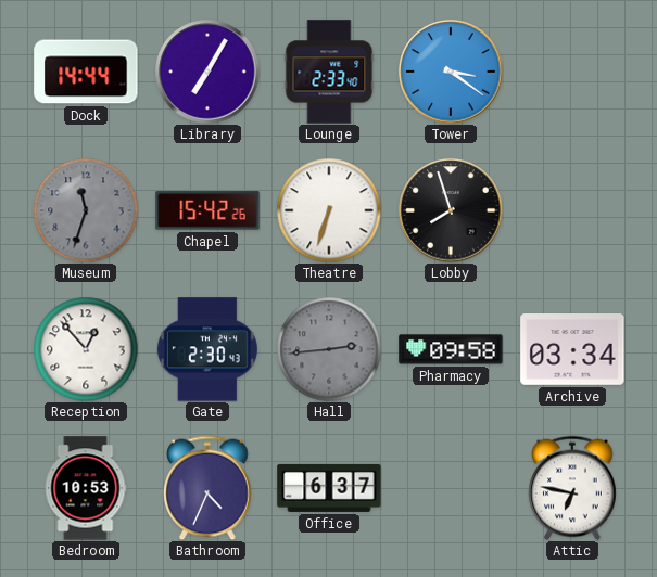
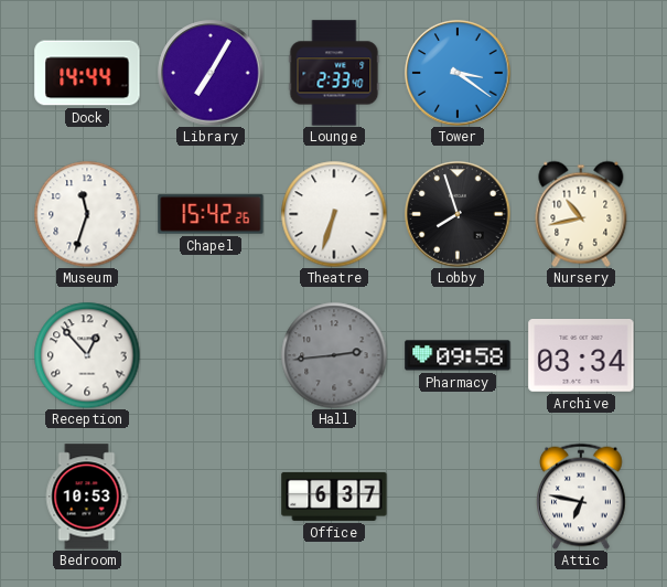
Museum dial: grey -> white (87, 214)
Nursery: none -> 10:43 (581, 214)
Gate: 2:30 -> none (207, 349)
Bathroom: 4:34 -> none (207, 488)
